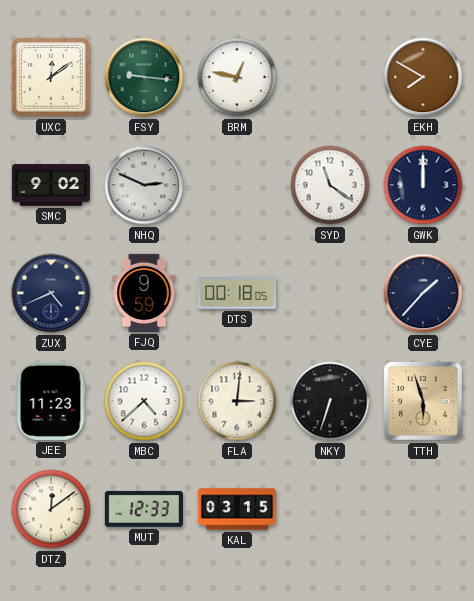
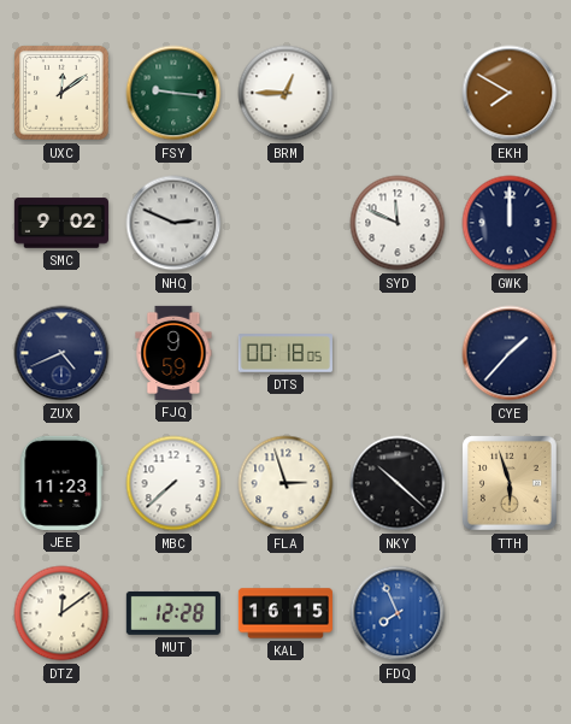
BRM: 12:47 -> 12:45 (285, 93)
SYD: 11:21 -> 11:49 (398, 223)
MBC: 4:38 -> 7:38 (173, 483)
FLA: 3:01 -> 2:57 (285, 483)
NKY: 6:33 -> 10:22 (398, 483)
MUT: 12:33 -> 12:28 (173, 613)
KAL: 03:15 -> 16:15 (285, 613)
FDQ: none -> 7:56 (398, 613)
